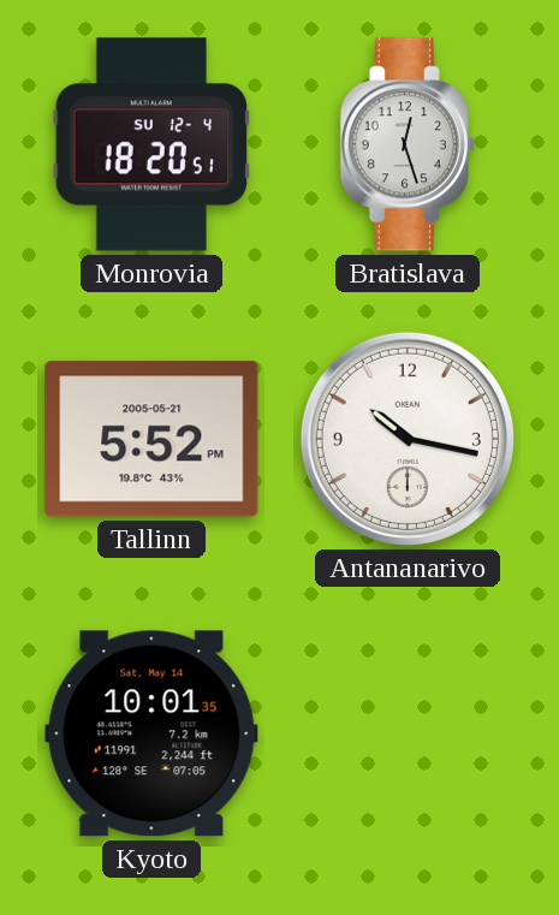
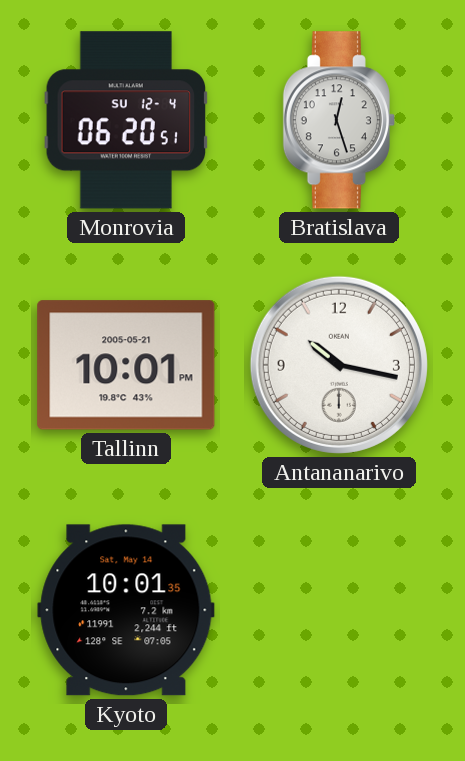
Monrovia: 18:20 -> 06:20 (126, 120)
Tallinn: 5:52 -> 10:01 (126, 365)
